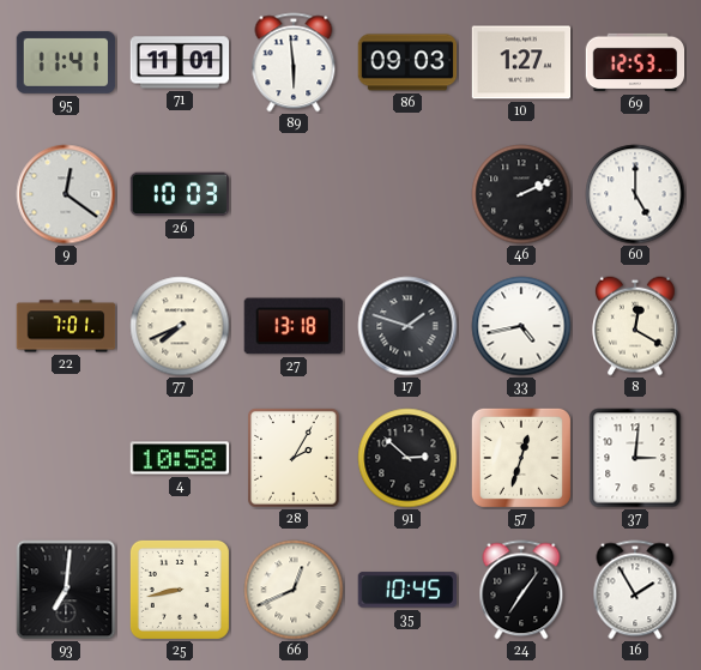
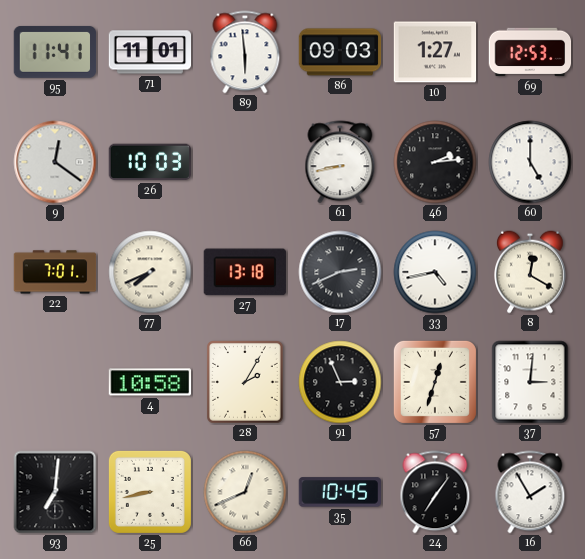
61: none -> 8:43 (340, 162)
46: 2:11 -> 2:14 (435, 162)
17: 1:48 -> 2:41 (340, 272)
91: 2:52 -> 2:56 (340, 382)
